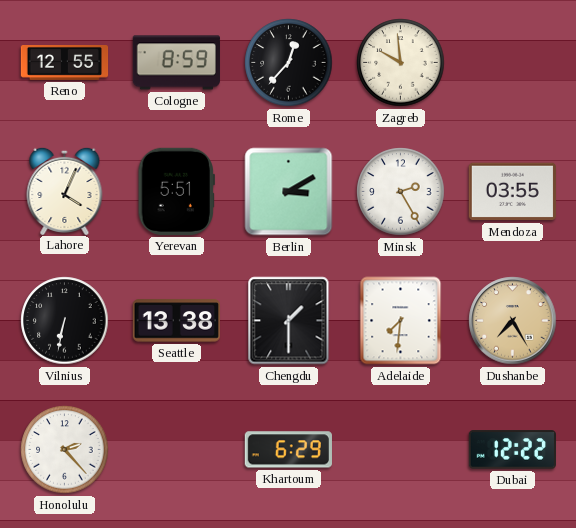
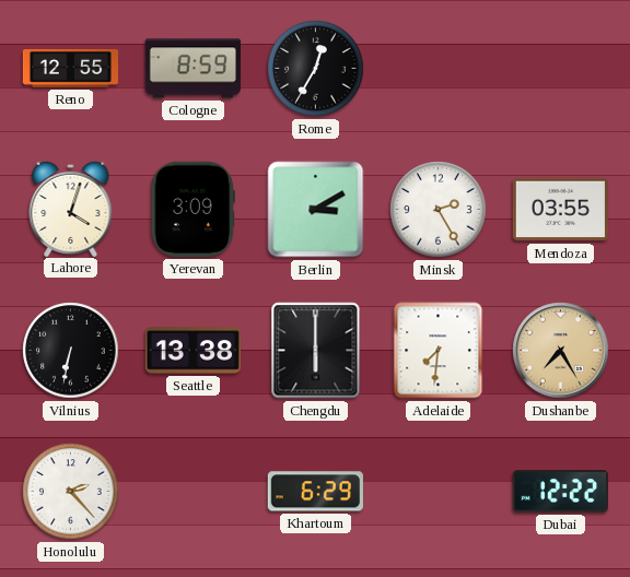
Rome: 12:37 -> 12:35 (316, 69)
Zagreb: 9:59 -> none (401, 63)
Lahore: 4:04 -> 4:03 (71, 208)
Yerevan: 5:51 -> 3:09 (192, 209)
Chengdu: 1:30 -> 6:00 (316, 351)
